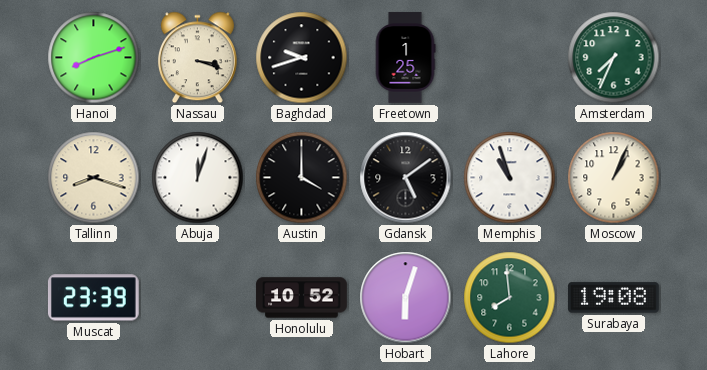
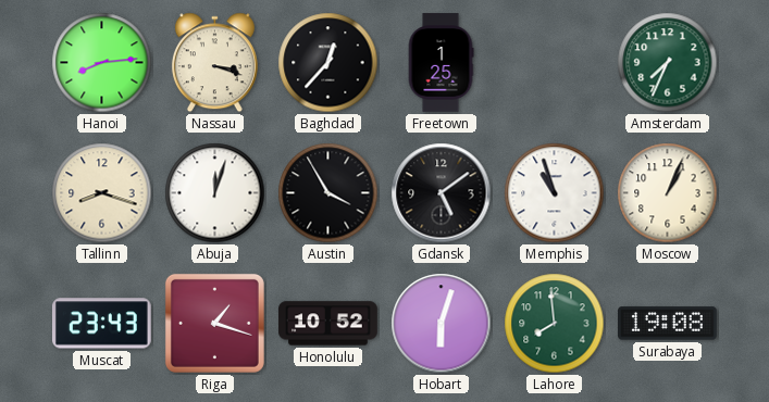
Hanoi: 8:12 -> 8:14 (102, 63)
Baghdad: 9:42 -> 12:37 (328, 63)
Austin: 4:00 -> 3:55 (328, 193)
Muscat: 23:39 -> 23:43 (101, 324)
Riga: none -> 1:18 (214, 323)
